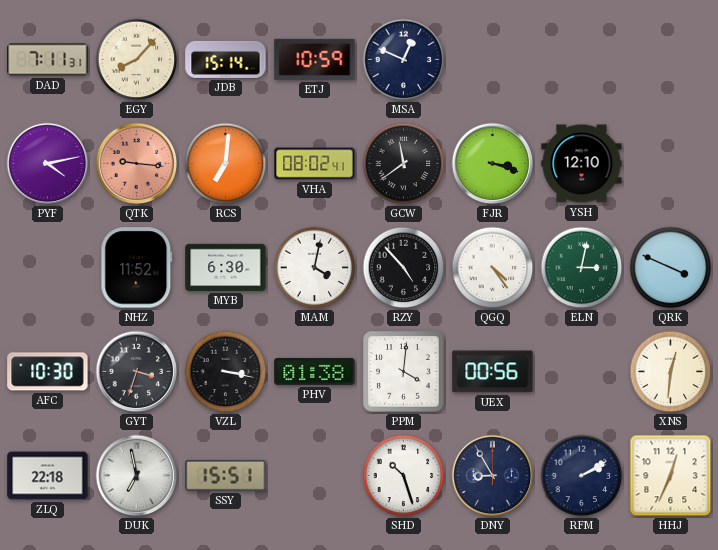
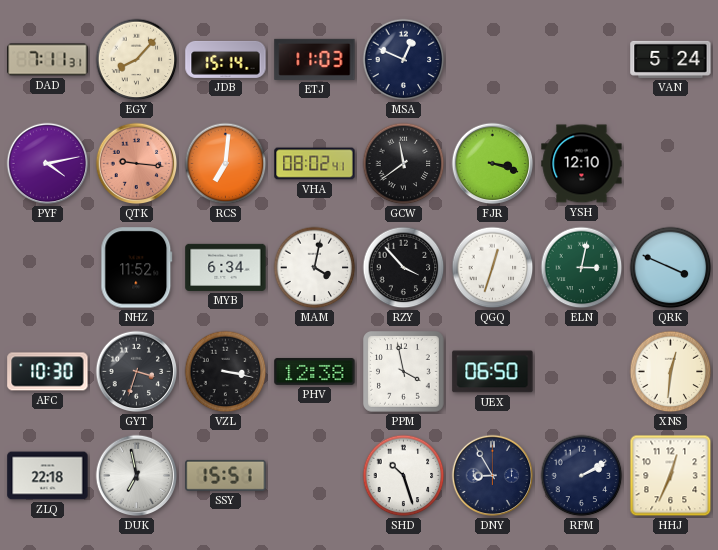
ETJ: 10:59 -> 11:03 (315, 59)
VAN: none -> 5:24 (671, 59)
MYB: 6:30 -> 6:34 (226, 267)
RZY: 4:53 -> 3:53 (404, 268)
QGQ: 4:24 -> 12:33 (493, 268)
PHV: 01:38 -> 12:38 (315, 371)
PPM: 4:01 -> 3:58 (404, 372)
UEX: 00:56 -> 06:50 (493, 372)
